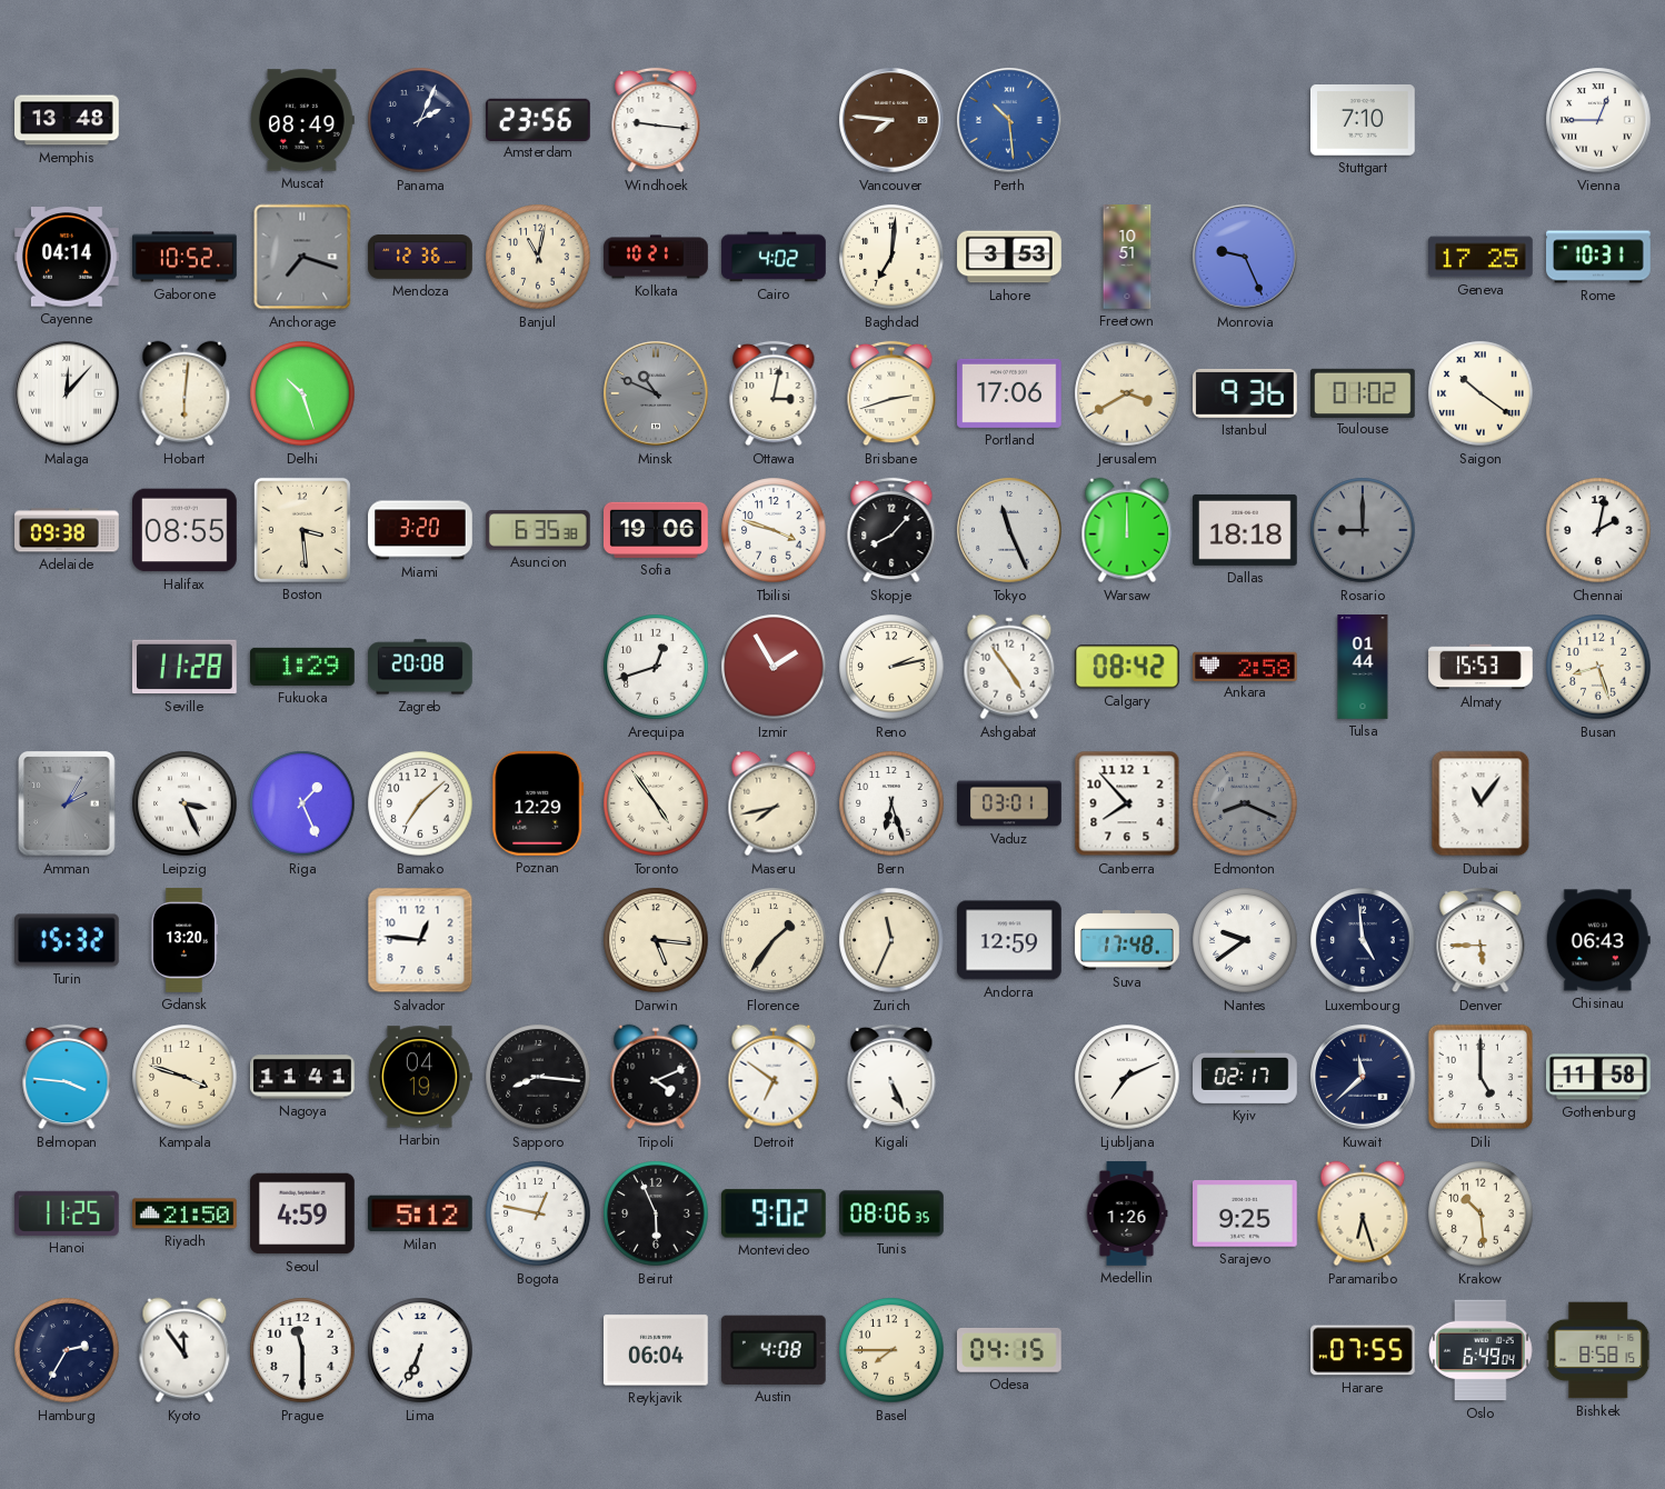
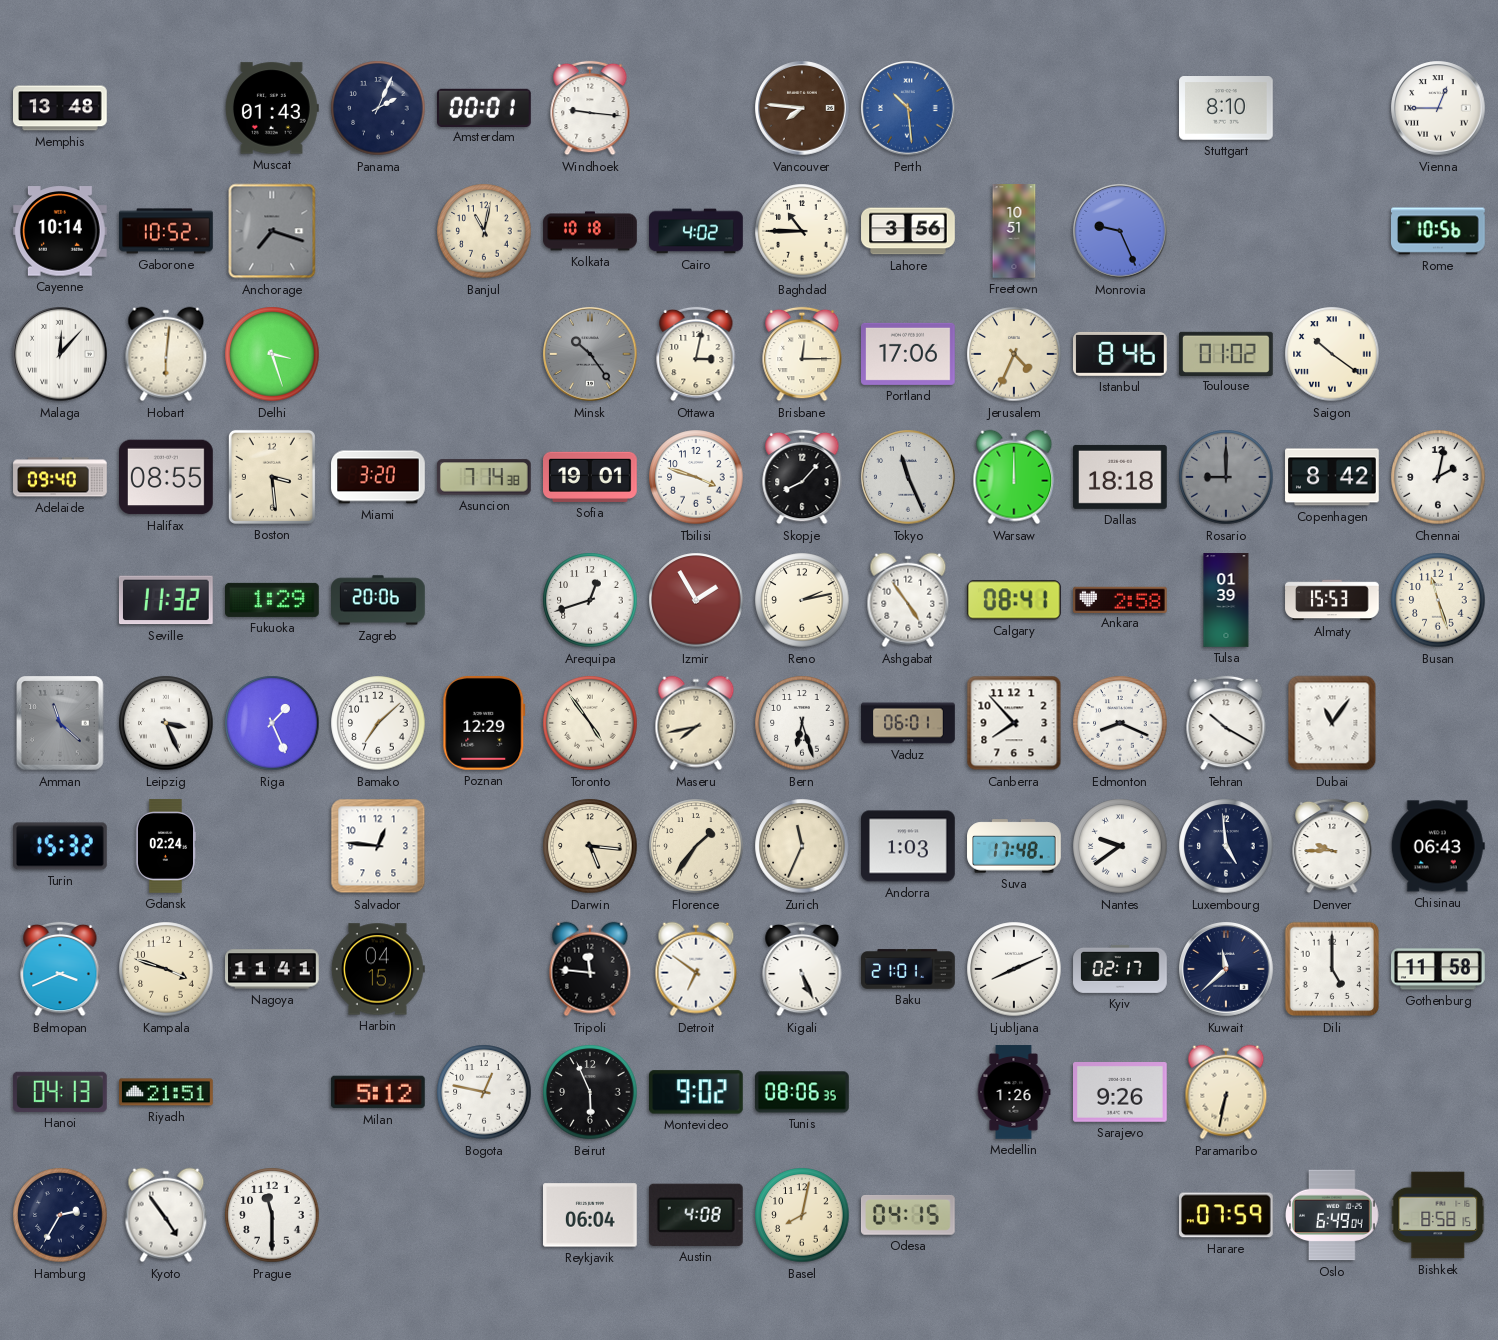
Muscat: 08:49 -> 01:43 (272, 108)
Amsterdam: 23:56 -> 00:01 (485, 107)
Stuttgart: 7:10 -> 8:10 (1227, 109)
Cayenne: 04:14 -> 10:14 (61, 231)
Mendoza: 12:36 -> none (420, 257)
Kolkata: 10:21 -> 10:18 (590, 231)
Baghdad: 7:01 -> 10:45 (802, 231)
Lahore: 3:53 -> 3:56 (908, 231)
Geneva: 17:25 -> none (1482, 257)
Rome: 10:31 -> 10:56 (1438, 231)
Delhi: 10:27 -> 3:27 (272, 354)
Minsk: 10:49 -> 10:24 (590, 354)
Brisbane: 2:42 -> 12:15 (802, 354)
Jerusalem: 3:40 -> 4:34 (1014, 354)
Istanbul: 9:36 -> 8:46 (1121, 354)
Adelaide: 09:38 -> 09:40 (60, 477)
Asuncion: 6:35 -> 7:14 (484, 477)
Sofia: 19:06 -> 19:01 (591, 477)
Copenhagen: none -> 8:42 (1332, 477)
Seville: 11:28 -> 11:32 (166, 600)
Zagreb: 20:08 -> 20:06 (379, 600)
Calgary: 08:42 -> 08:41 (1014, 600)
Tulsa: 01:44 -> 01:39 (1226, 600)
Busan: 8:27 -> 11:27 (1438, 600)
Amman: 2:05 -> 11:22 (61, 723)
Vaduz: 03:01 -> 06:01 (908, 723)
Edmonton dial: grey -> white (1120, 723)
Tehran: none -> 10:20 (1226, 723)
Gdansk: 13:20 -> 02:24 (166, 846)
Andorra: 12:59 -> 1:03 (909, 846)
Denver: 5:45 -> 9:45 (1332, 846)
Belmopan: 3:46 -> 3:41 (60, 969)
Harbin: 04:19 -> 04:15 (378, 969)
Sapporo: 8:16 -> none (538, 1077)
Tripoli: 4:11 -> 11:46 (590, 969)
Baku: none -> 21:01 (908, 969)
Ljubljana: 7:11 -> 8:11 (1014, 969)
Hanoi: 11:25 -> 04:13 (60, 1092)
Riyadh: 21:50 -> 21:51 (167, 1092)
Seoul: 4:59 -> none (303, 1213)
Sarajevo: 9:25 -> 9:26 (1121, 1093)
Paramaribo: 6:27 -> 6:32 (1226, 1092)
Krakow: 10:29 -> none (1480, 1213)
Kyoto: 11:54 -> 4:54 (166, 1215)
Lima: 6:34 -> none (420, 1350)
Basel: 7:45 -> 8:02 (802, 1215)
Harare: 07:55 -> 07:59 (1227, 1215)
